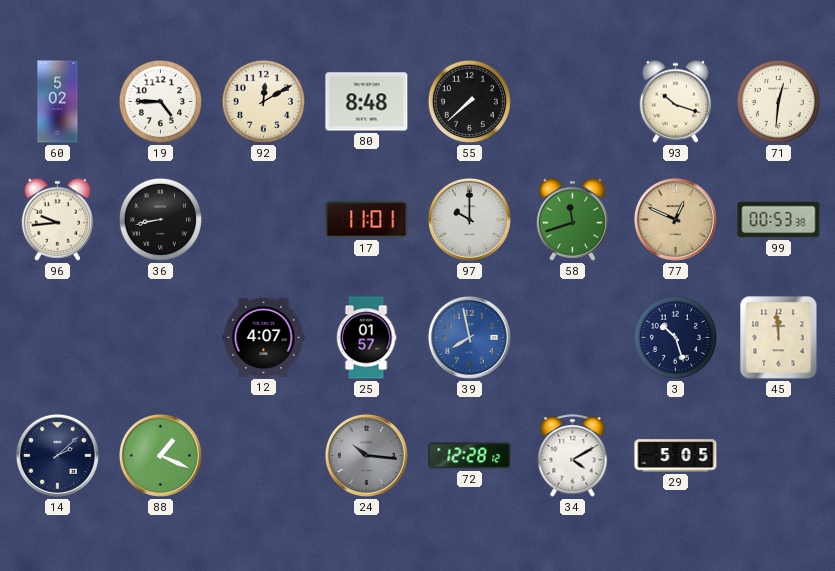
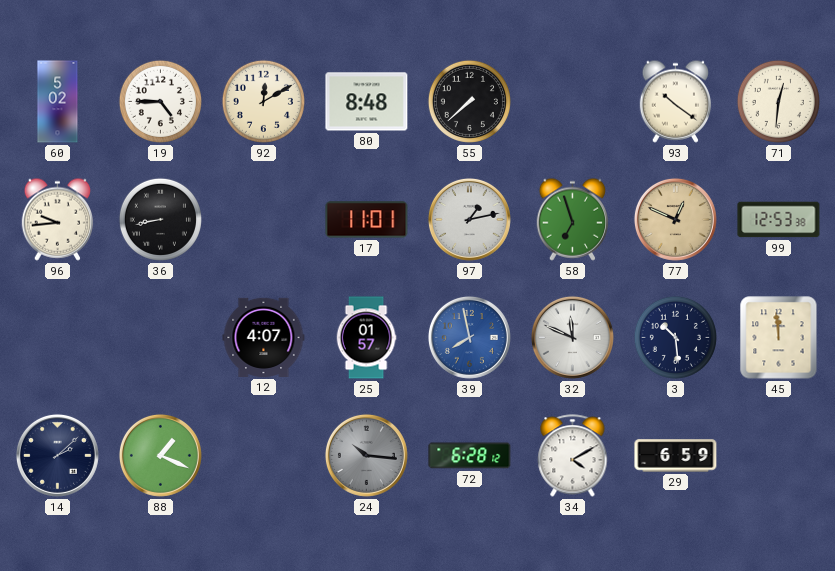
93: 10:18 -> 10:21 (676, 101)
97: 10:00 -> 1:13 (469, 219)
58: 11:42 -> 6:57 (573, 219)
99: 00:53 -> 12:53 (779, 220)
32: none -> 11:49 (572, 337)
3: 10:27 -> 10:29 (675, 337)
72: 12:28 -> 6:28 (470, 456)
29: 5:05 -> 6:59 (676, 456)
